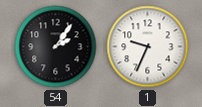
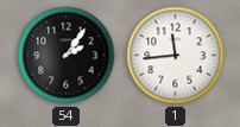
1: 9:34 -> 11:44 (176, 56)
